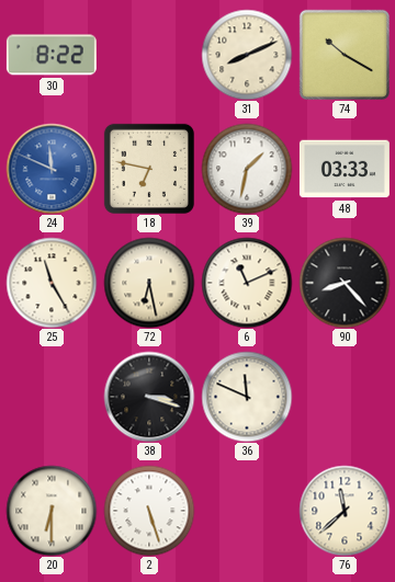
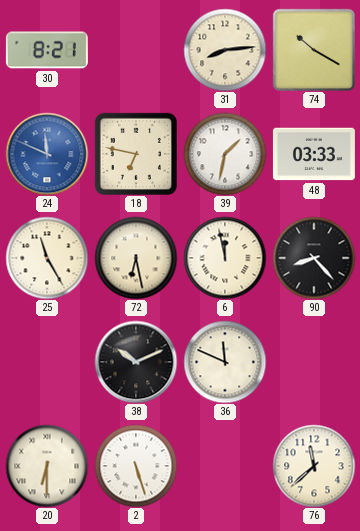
30: 8:22 -> 8:21 (47, 50)
31: 8:11 -> 8:14 (225, 50)
6: 11:11 -> 11:58 (225, 258)
38: 3:18 -> 10:11 (136, 362)
